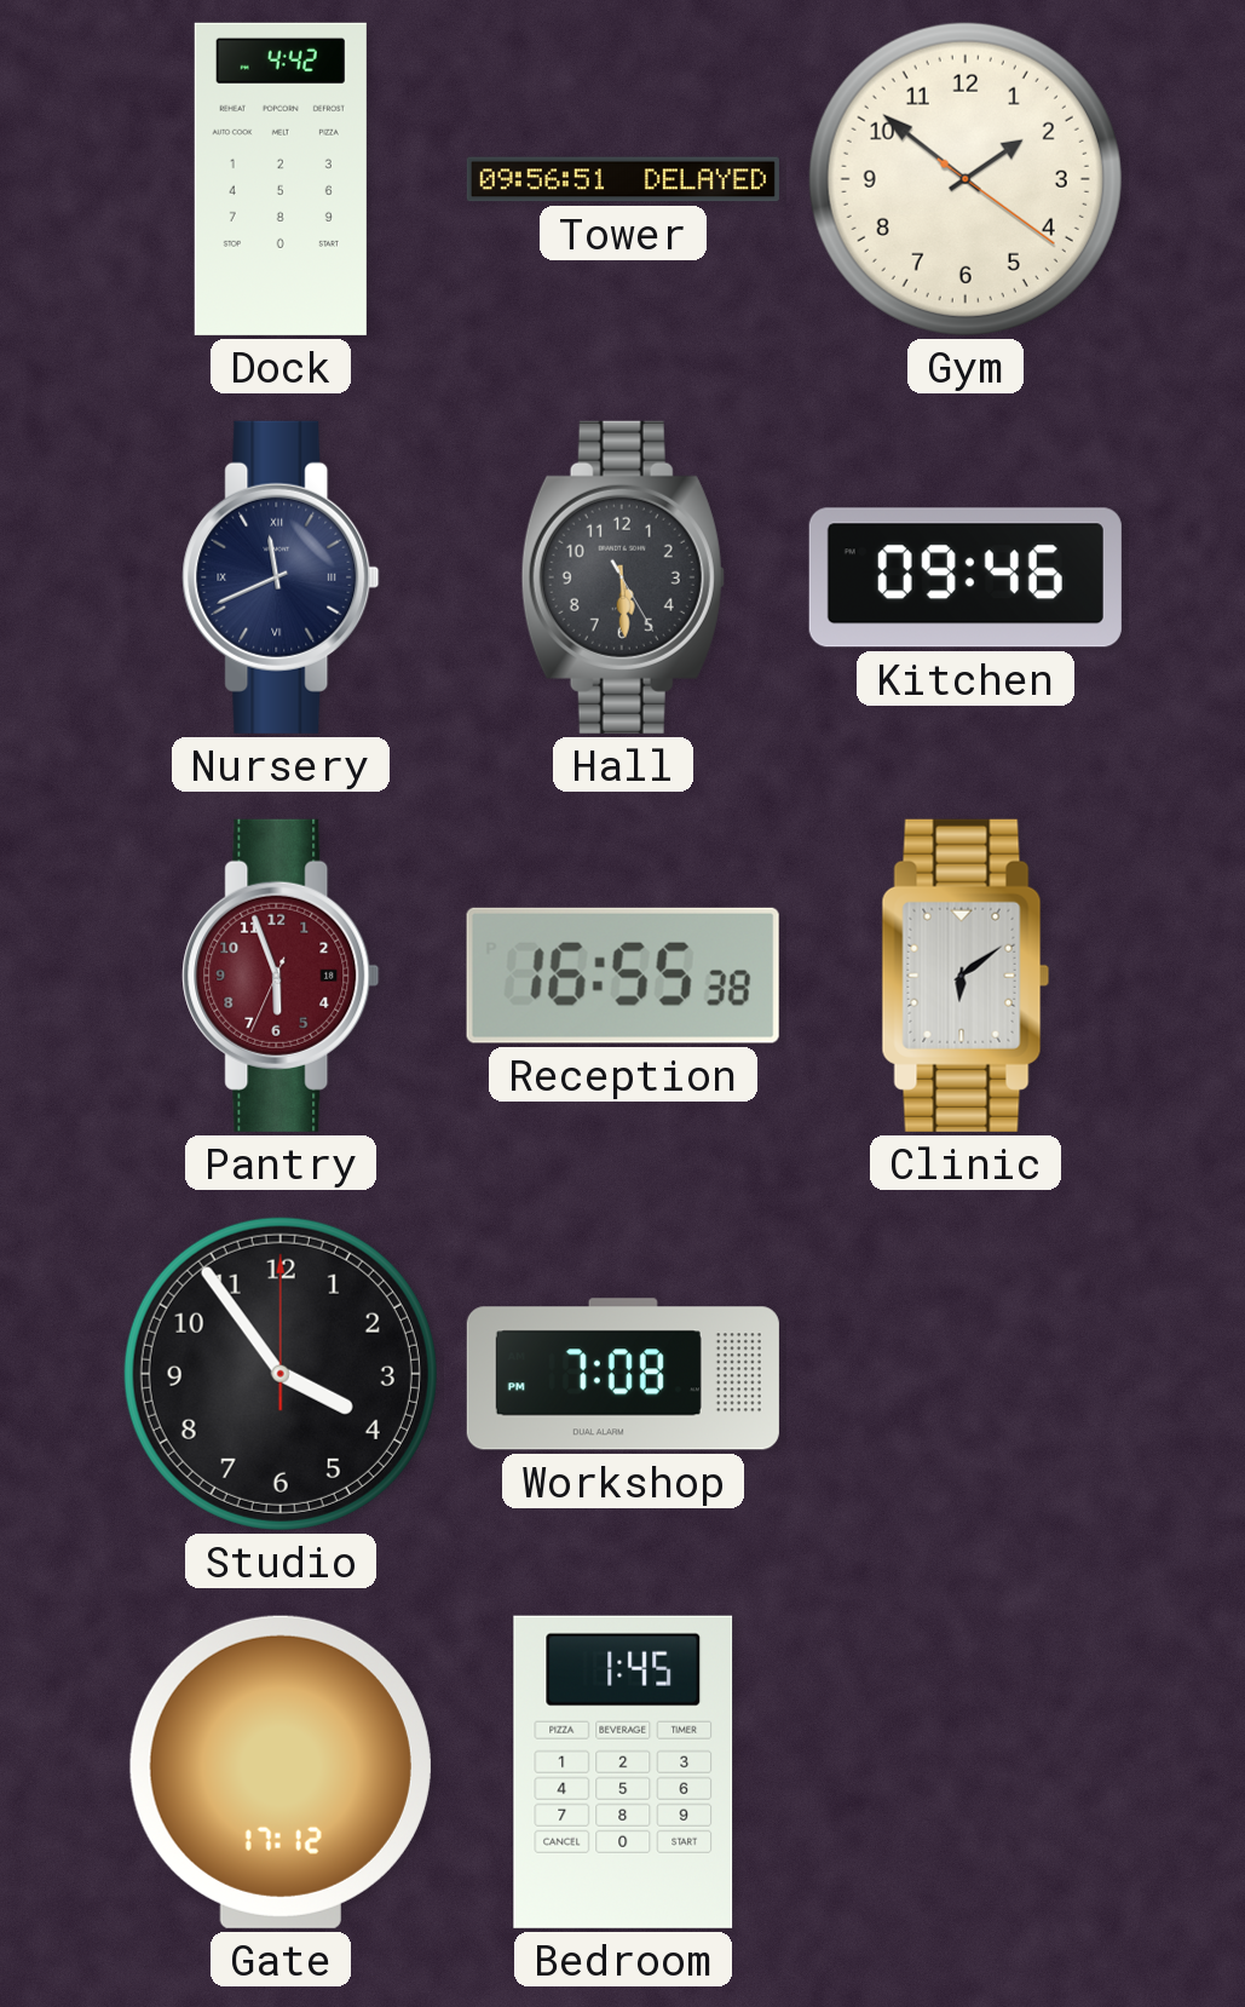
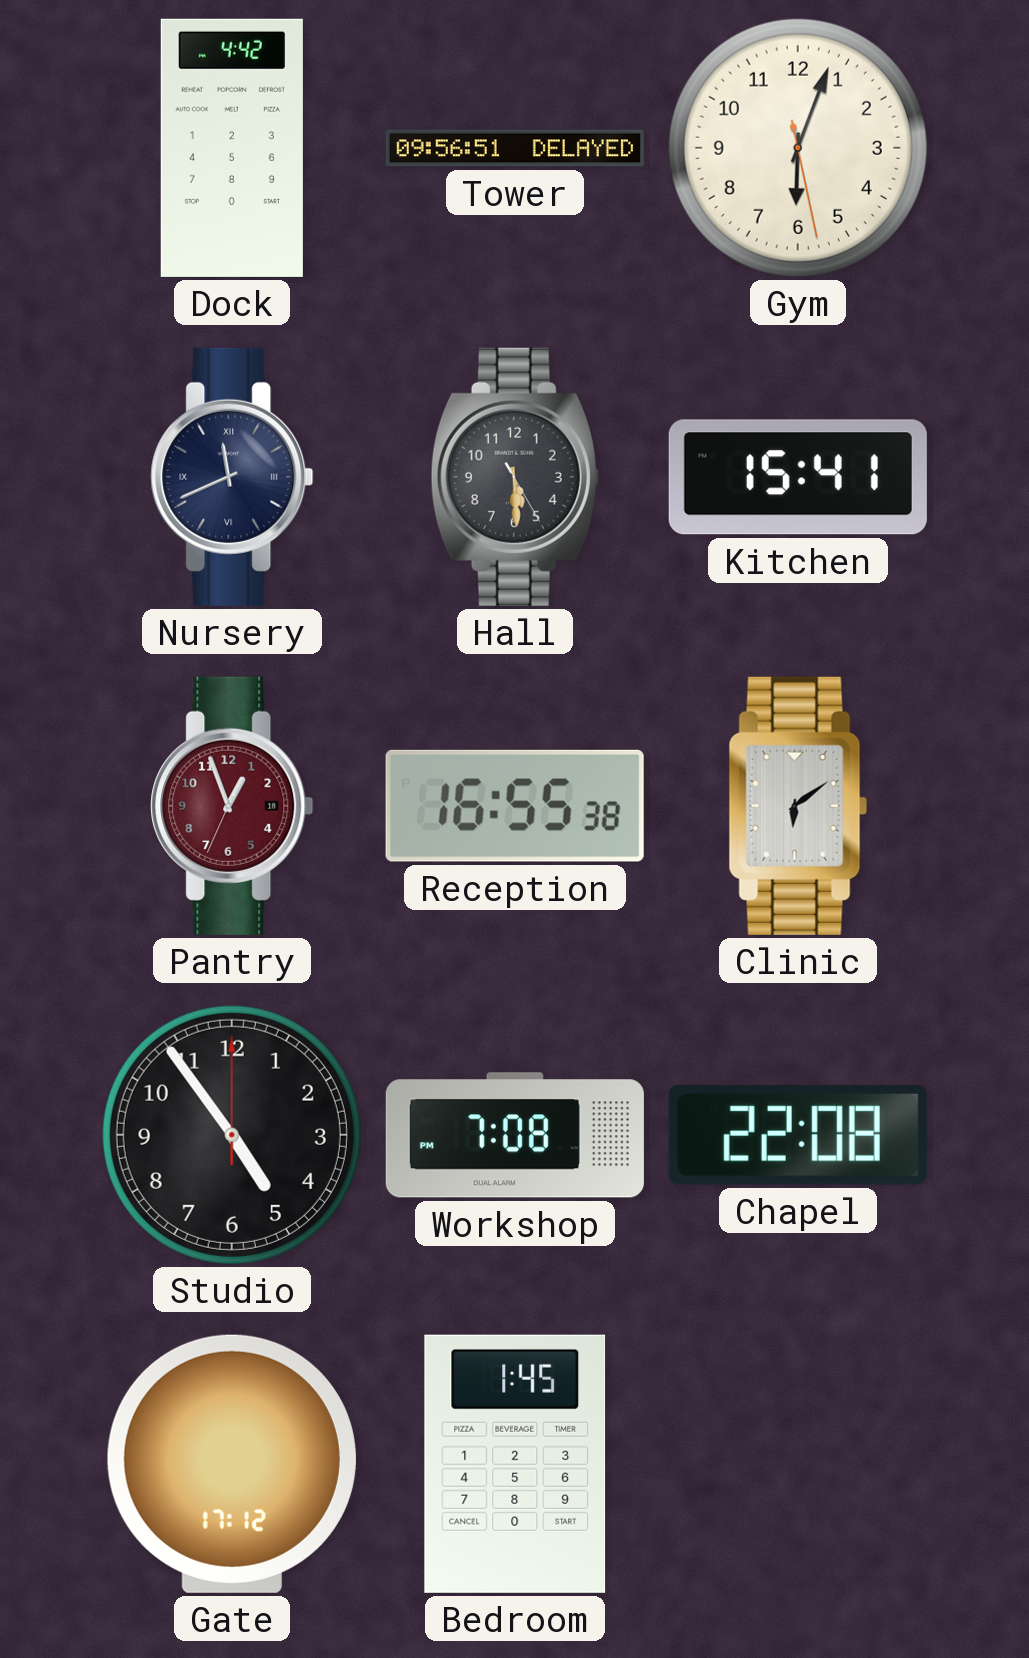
Gym: 1:51 -> 6:03 (798, 148)
Kitchen: 09:46 -> 15:41 (798, 477)
Pantry: 5:56 -> 12:56 (232, 806)
Studio: 3:54 -> 4:54 (232, 1135)
Chapel: none -> 22:08 (798, 1135)
